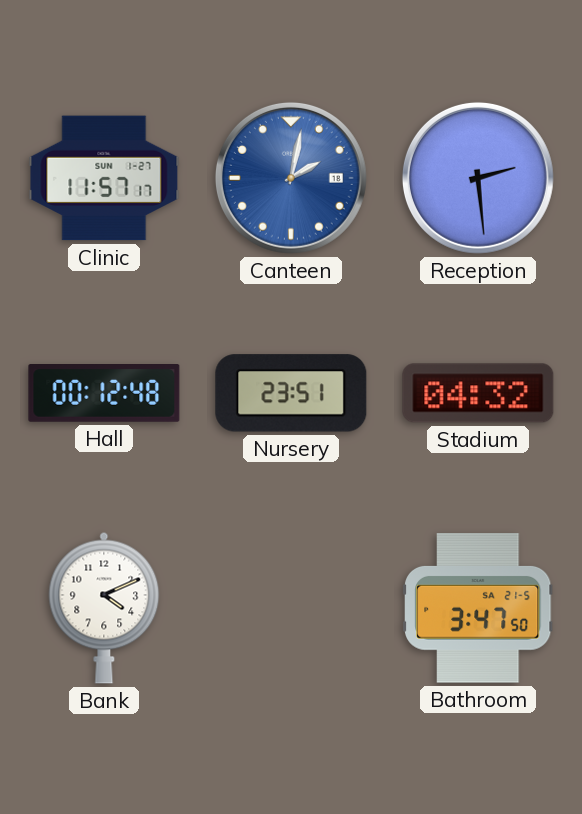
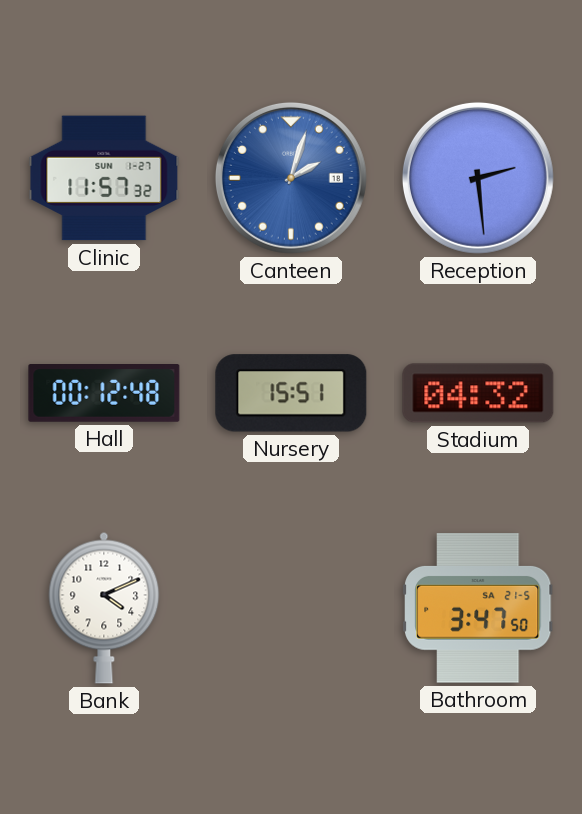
Clinic: 11:57:17 -> 11:57:32 (104, 178)
Canteen: 2:02 -> 2:03 (291, 178)
Nursery: 23:51 -> 15:51 (291, 393)
